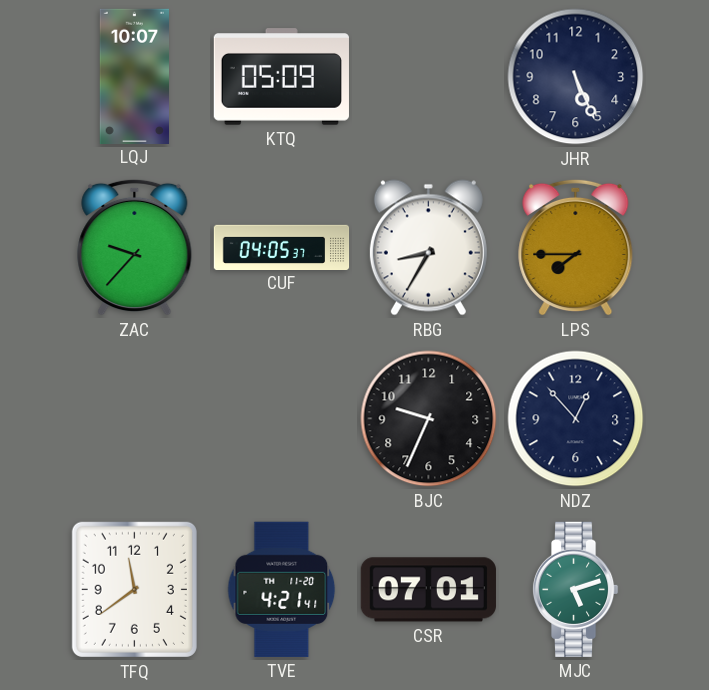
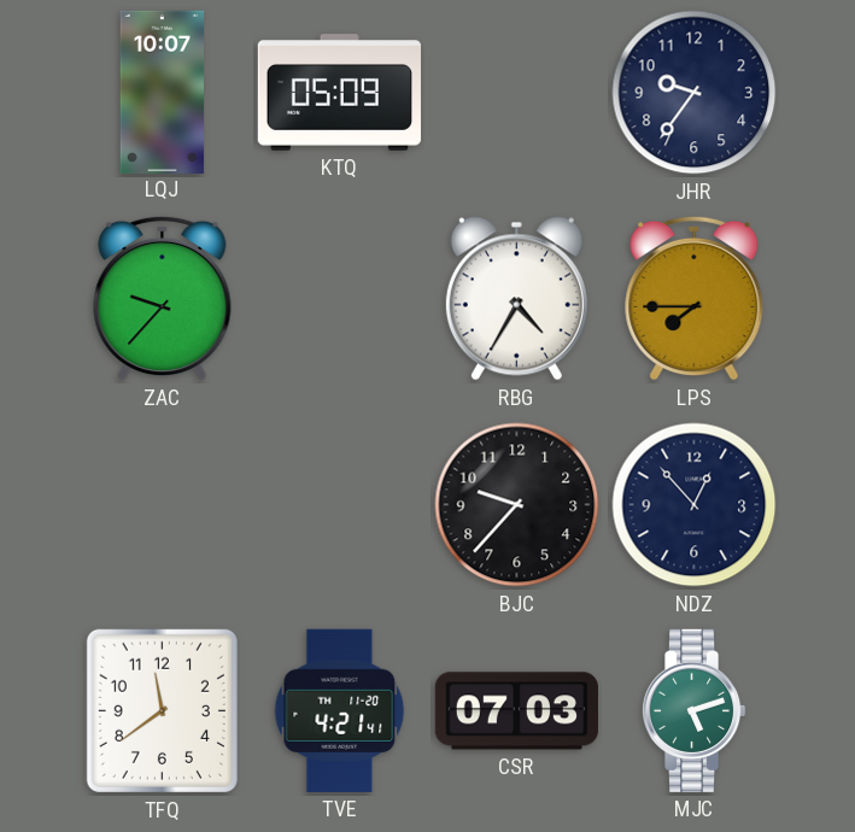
JHR: 5:26 -> 9:36 (695, 93)
CUF: 04:05 -> none (282, 247)
RBG: 8:35 -> 4:35 (516, 299)
BJC: 9:34 -> 9:37 (517, 505)
CSR: 07:01 -> 07:03 (516, 711)
